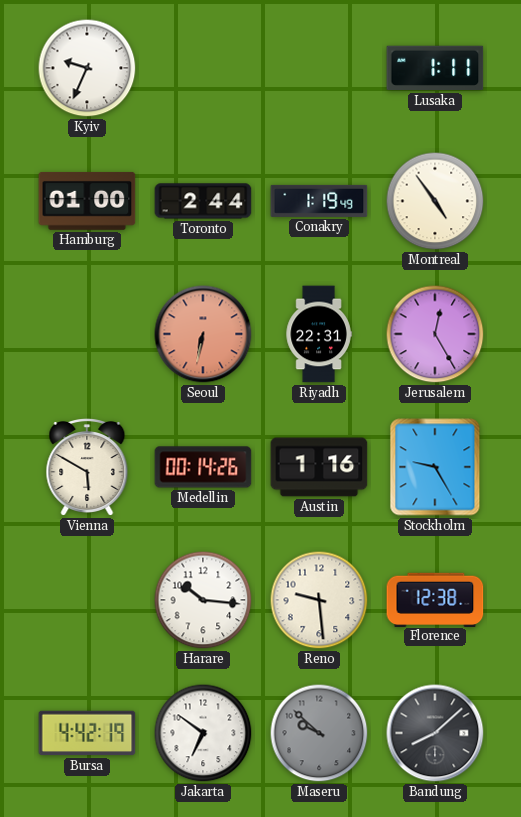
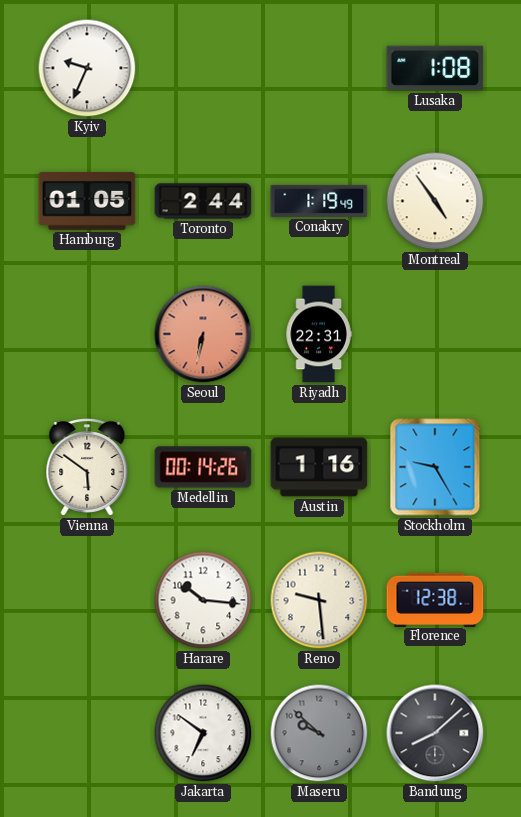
Lusaka: 1:11 -> 1:08 (435, 68)
Hamburg: 01:00 -> 01:05 (87, 201)
Jerusalem: 12:25 -> none (435, 334)
Vienna: 5:50 -> 5:51 (87, 468)
Bursa: 4:42 -> none (87, 733)
